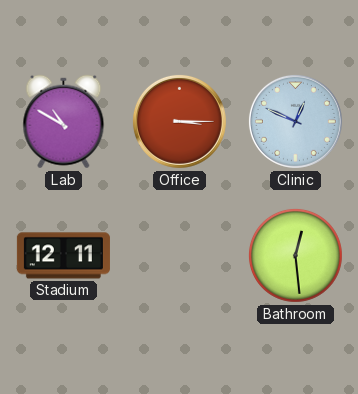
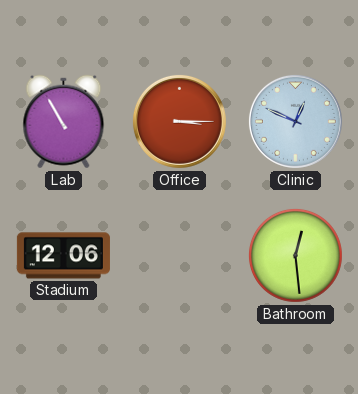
Lab: 10:50 -> 10:55 (64, 122)
Stadium: 12:11 -> 12:06 (63, 256)
